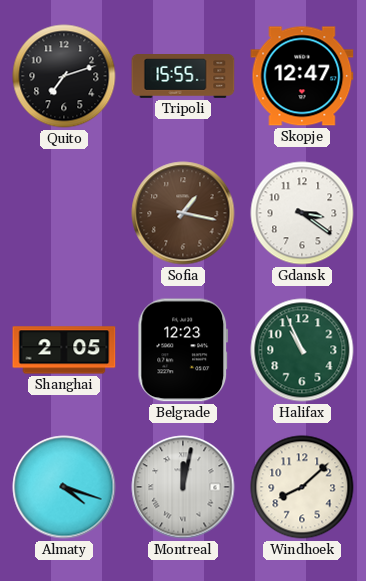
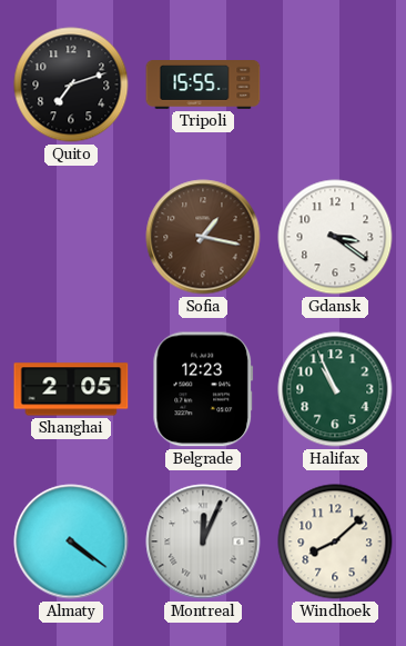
Skopje: 12:47 -> none (302, 76)
Almaty: 4:18 -> 4:21 (71, 541)
Montreal: 12:02 -> 12:04 (203, 541)
